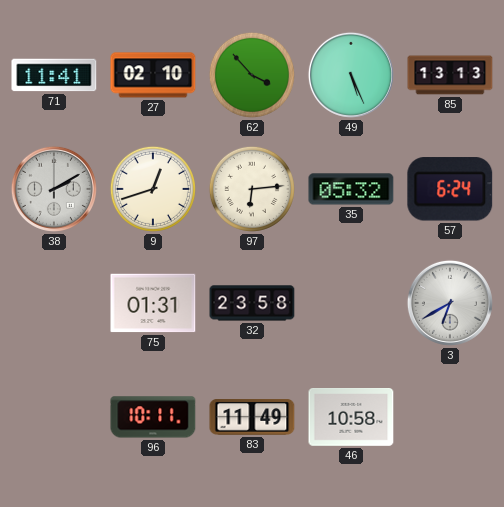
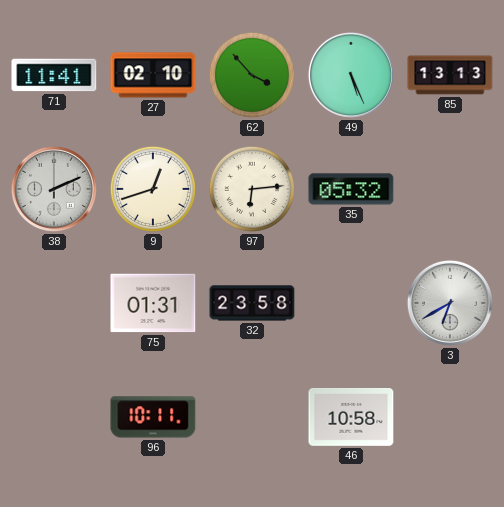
38: 2:10 -> 2:11 (54, 189)
57: 6:24 -> none (450, 189)
83: 11:49 -> none (252, 418)
